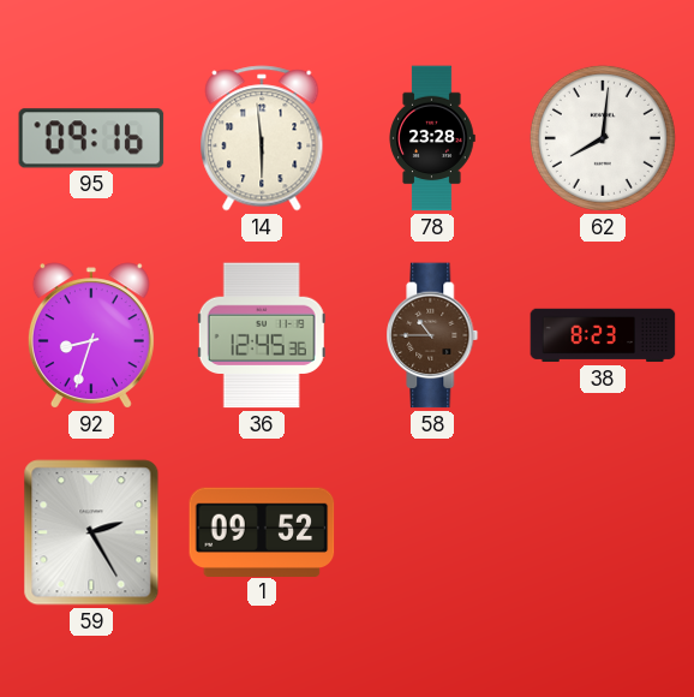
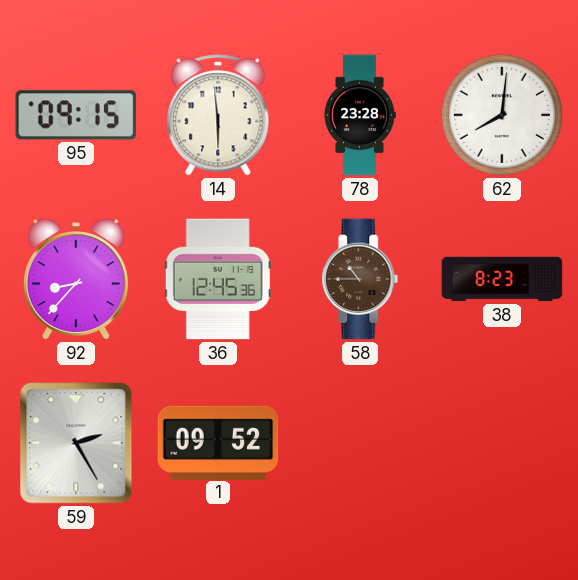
95: 09:16 -> 09:15 (76, 115)
92: 8:33 -> 8:37 (76, 279)
